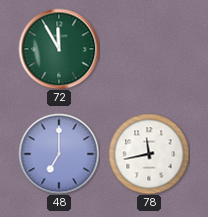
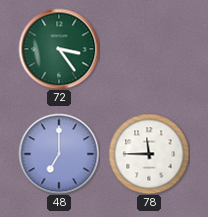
72: 11:55 -> 3:24 (59, 49)
78: 11:43 -> 11:45 (149, 154)
